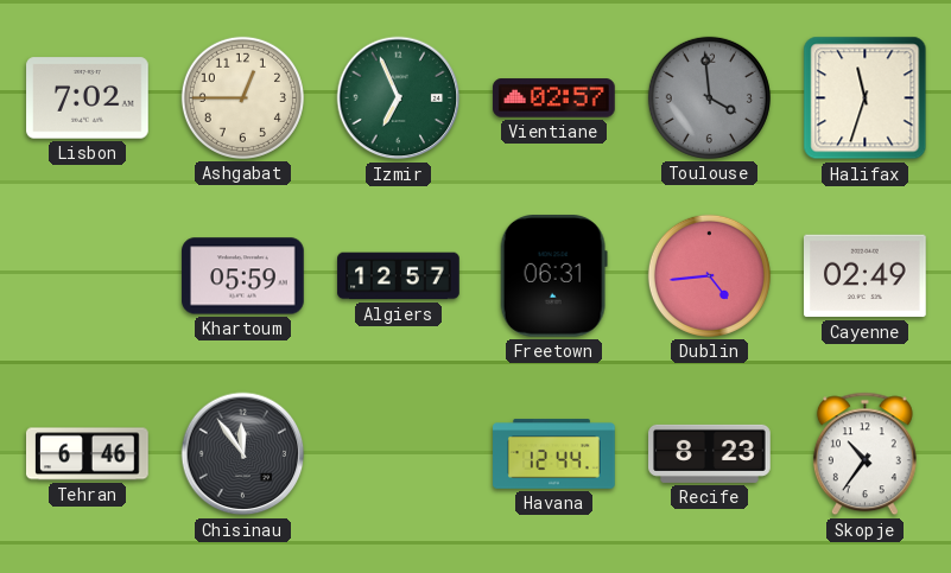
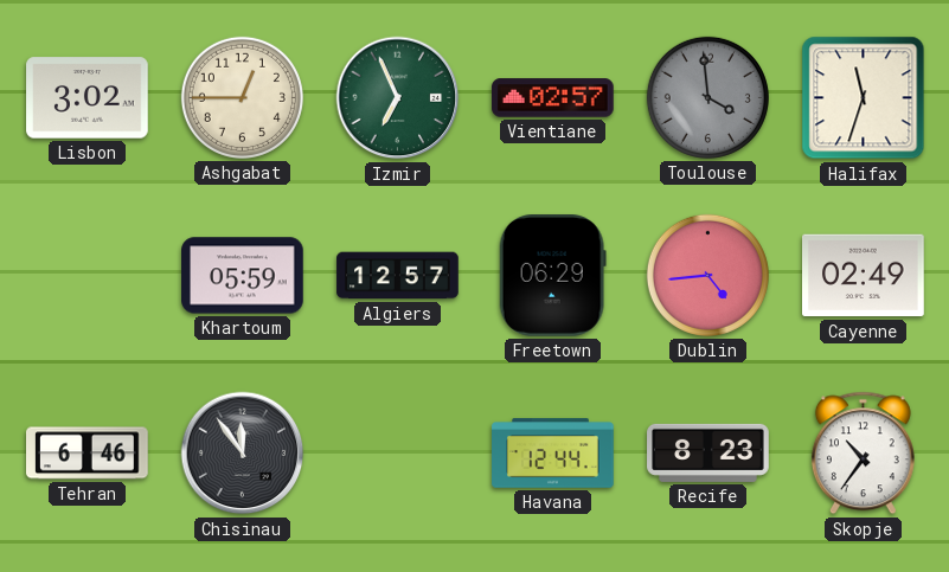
Lisbon: 7:02 -> 3:02 (88, 98)
Freetown: 06:31 -> 06:29 (552, 276)
